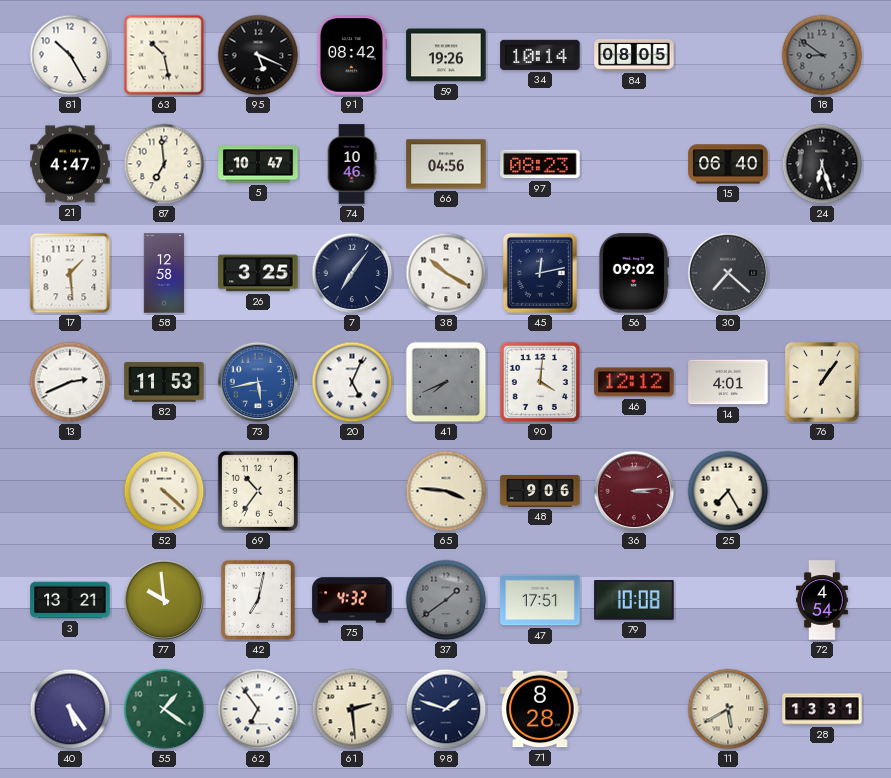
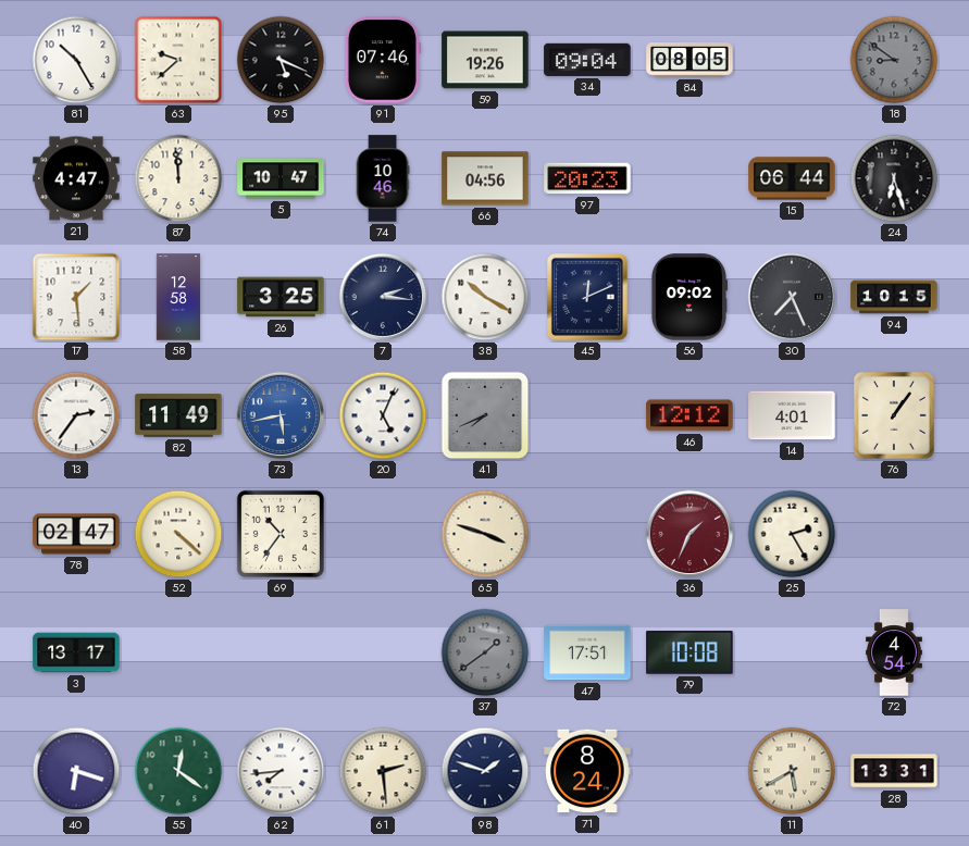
63: 10:28 -> 9:38 (178, 60)
91: 08:42 -> 07:46 (382, 60)
34: 10:14 -> 09:04 (587, 60)
87: 6:59 -> 11:59 (178, 178)
97: 08:23 -> 20:23 (587, 178)
15: 06:40 -> 06:44 (792, 178)
7: 7:06 -> 2:16 (383, 297)
45: 12:13 -> 12:11 (587, 297)
30: 7:22 -> 7:26 (792, 297)
94: none -> 10:15 (894, 297)
13: 2:41 -> 2:36 (76, 415)
82: 11:53 -> 11:49 (178, 415)
90: 4:01 -> none (540, 382)
78: none -> 02:47 (76, 534)
65: 3:46 -> 3:48 (485, 534)
48: 9:06 -> none (540, 491)
36: 3:14 -> 1:34 (690, 534)
25: 7:25 -> 2:25 (792, 534)
3: 13:21 -> 13:17 (76, 652)
77: 9:59 -> none (164, 600)
42: 7:02 -> none (258, 600)
75: 4:32 -> none (352, 600)
40: 5:24 -> 6:18 (76, 771)
55: 1:21 -> 12:21 (178, 771)
62: 6:54 -> 7:44 (281, 771)
71: 8:28 -> 8:24 (587, 771)
